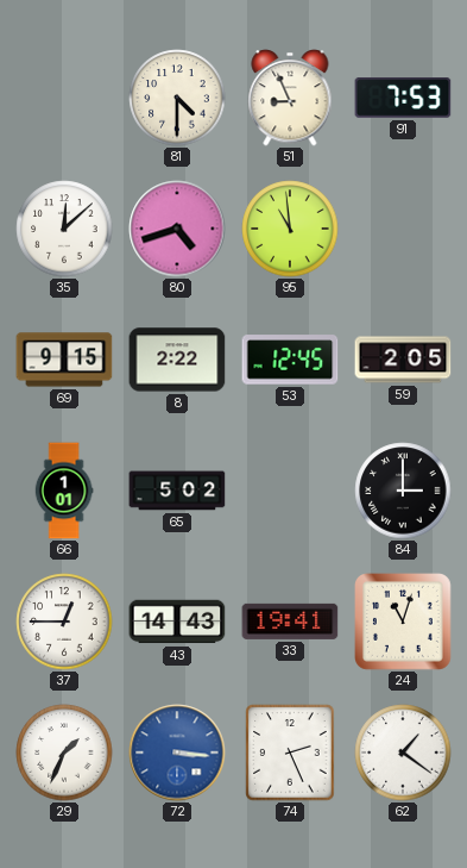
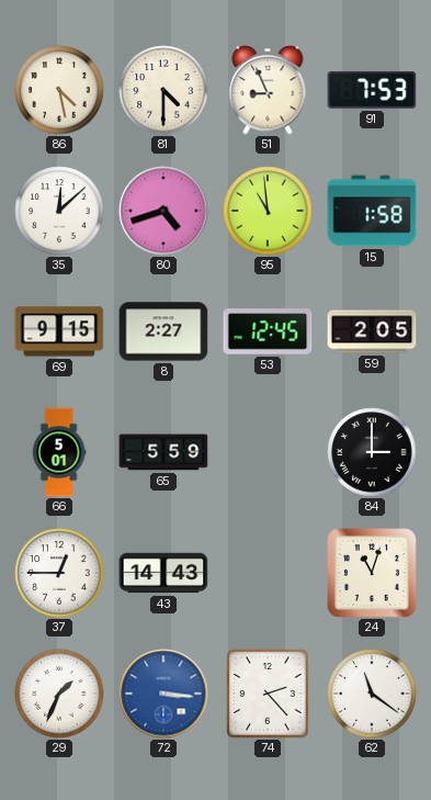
86: none -> 4:28 (59, 90)
15: none -> 1:58 (372, 211)
8: 2:22 -> 2:27 (163, 331)
66: 1:01 -> 5:01 (59, 452)
65: 5:02 -> 5:59 (163, 452)
33: 19:41 -> none (290, 622)
74: 2:26 -> 2:23 (268, 694)
62: 1:21 -> 11:21 (372, 694)
